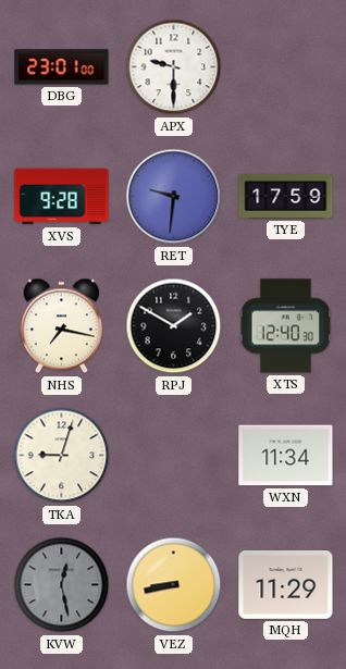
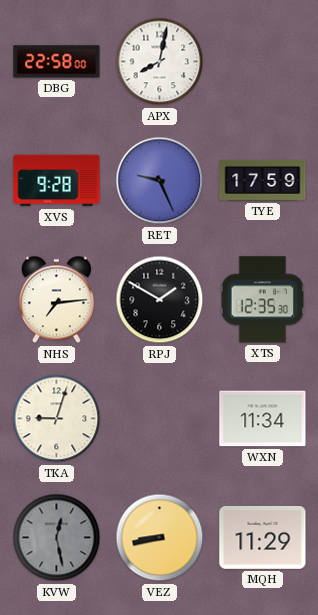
DBG: 23:01 -> 22:58 (57, 62)
APX: 9:30 -> 8:02 (160, 62)
RET: 9:31 -> 9:26 (160, 181)
NHS: 7:17 -> 7:14 (56, 300)
XTS: 12:40 -> 12:35 (263, 300)
